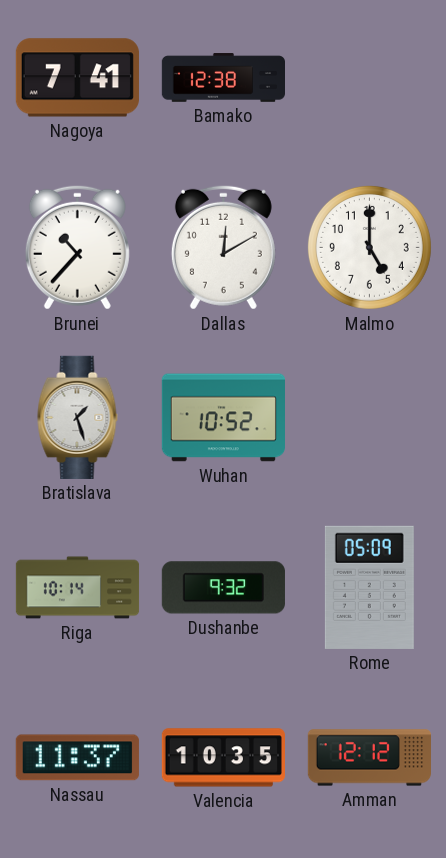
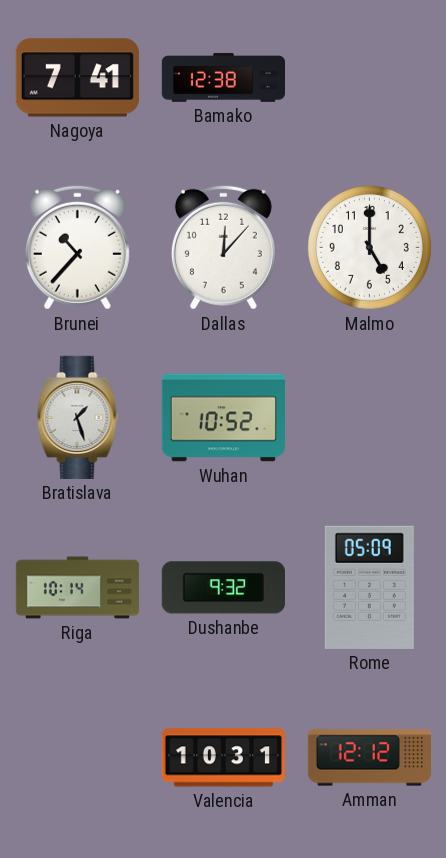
Dallas: 12:10 -> 12:07 (223, 247)
Nassau: 11:37 -> none (77, 758)
Valencia: 10:35 -> 10:31 (223, 758)
